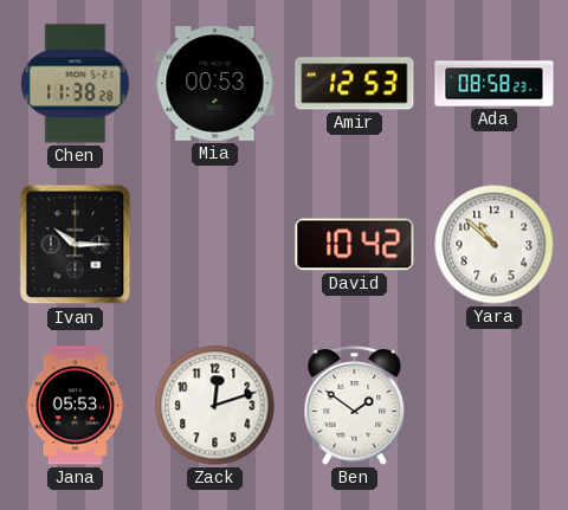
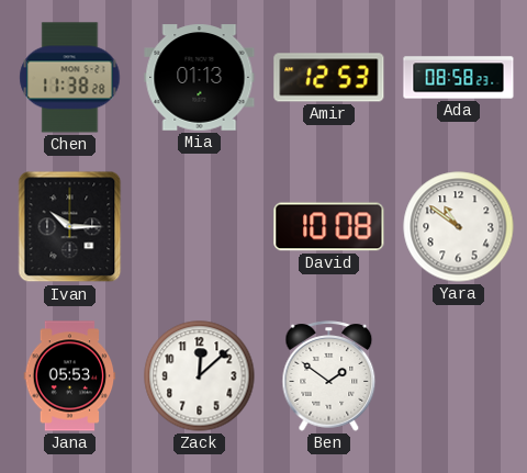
Mia: 00:53 -> 01:13 (200, 78)
David: 10:42 -> 10:08 (329, 227)
Yara: 10:52 -> 10:51 (459, 227)
Zack: 12:12 -> 12:08 (200, 376)
